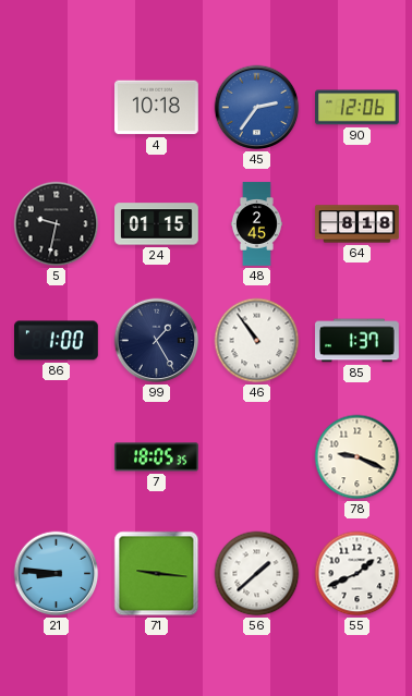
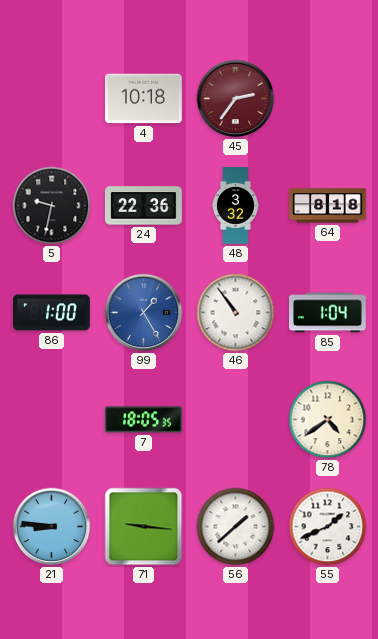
45 dial: blue -> burgundy (236, 99)
90: 12:06 -> none (358, 108)
24: 01:15 -> 22:36 (144, 206)
48: 2:45 -> 3:32 (235, 206)
99 dial: navy -> blue (144, 313)
85: 1:37 -> 1:04 (328, 313)
78: 9:19 -> 4:39 (328, 420)
